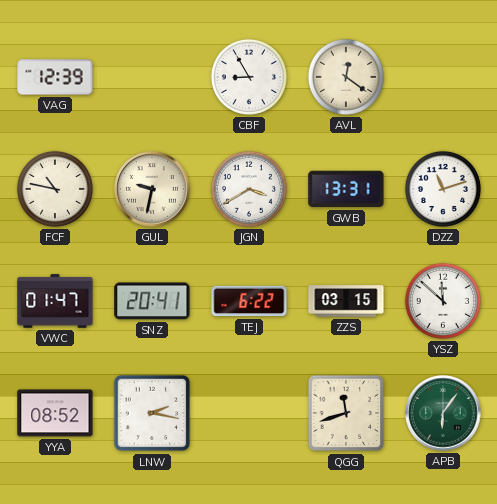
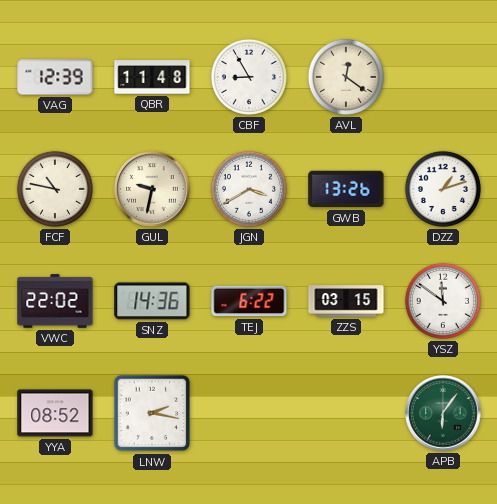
QBR: none -> 11:48 (152, 77)
GWB: 13:31 -> 13:26 (346, 189)
DZZ: 11:12 -> 1:12 (443, 189)
VWC: 01:47 -> 22:02 (55, 301)
SNZ: 20:41 -> 14:36 (152, 301)
YSZ: 11:52 -> 11:51 (443, 301)
QGG: 11:42 -> none (346, 413)
